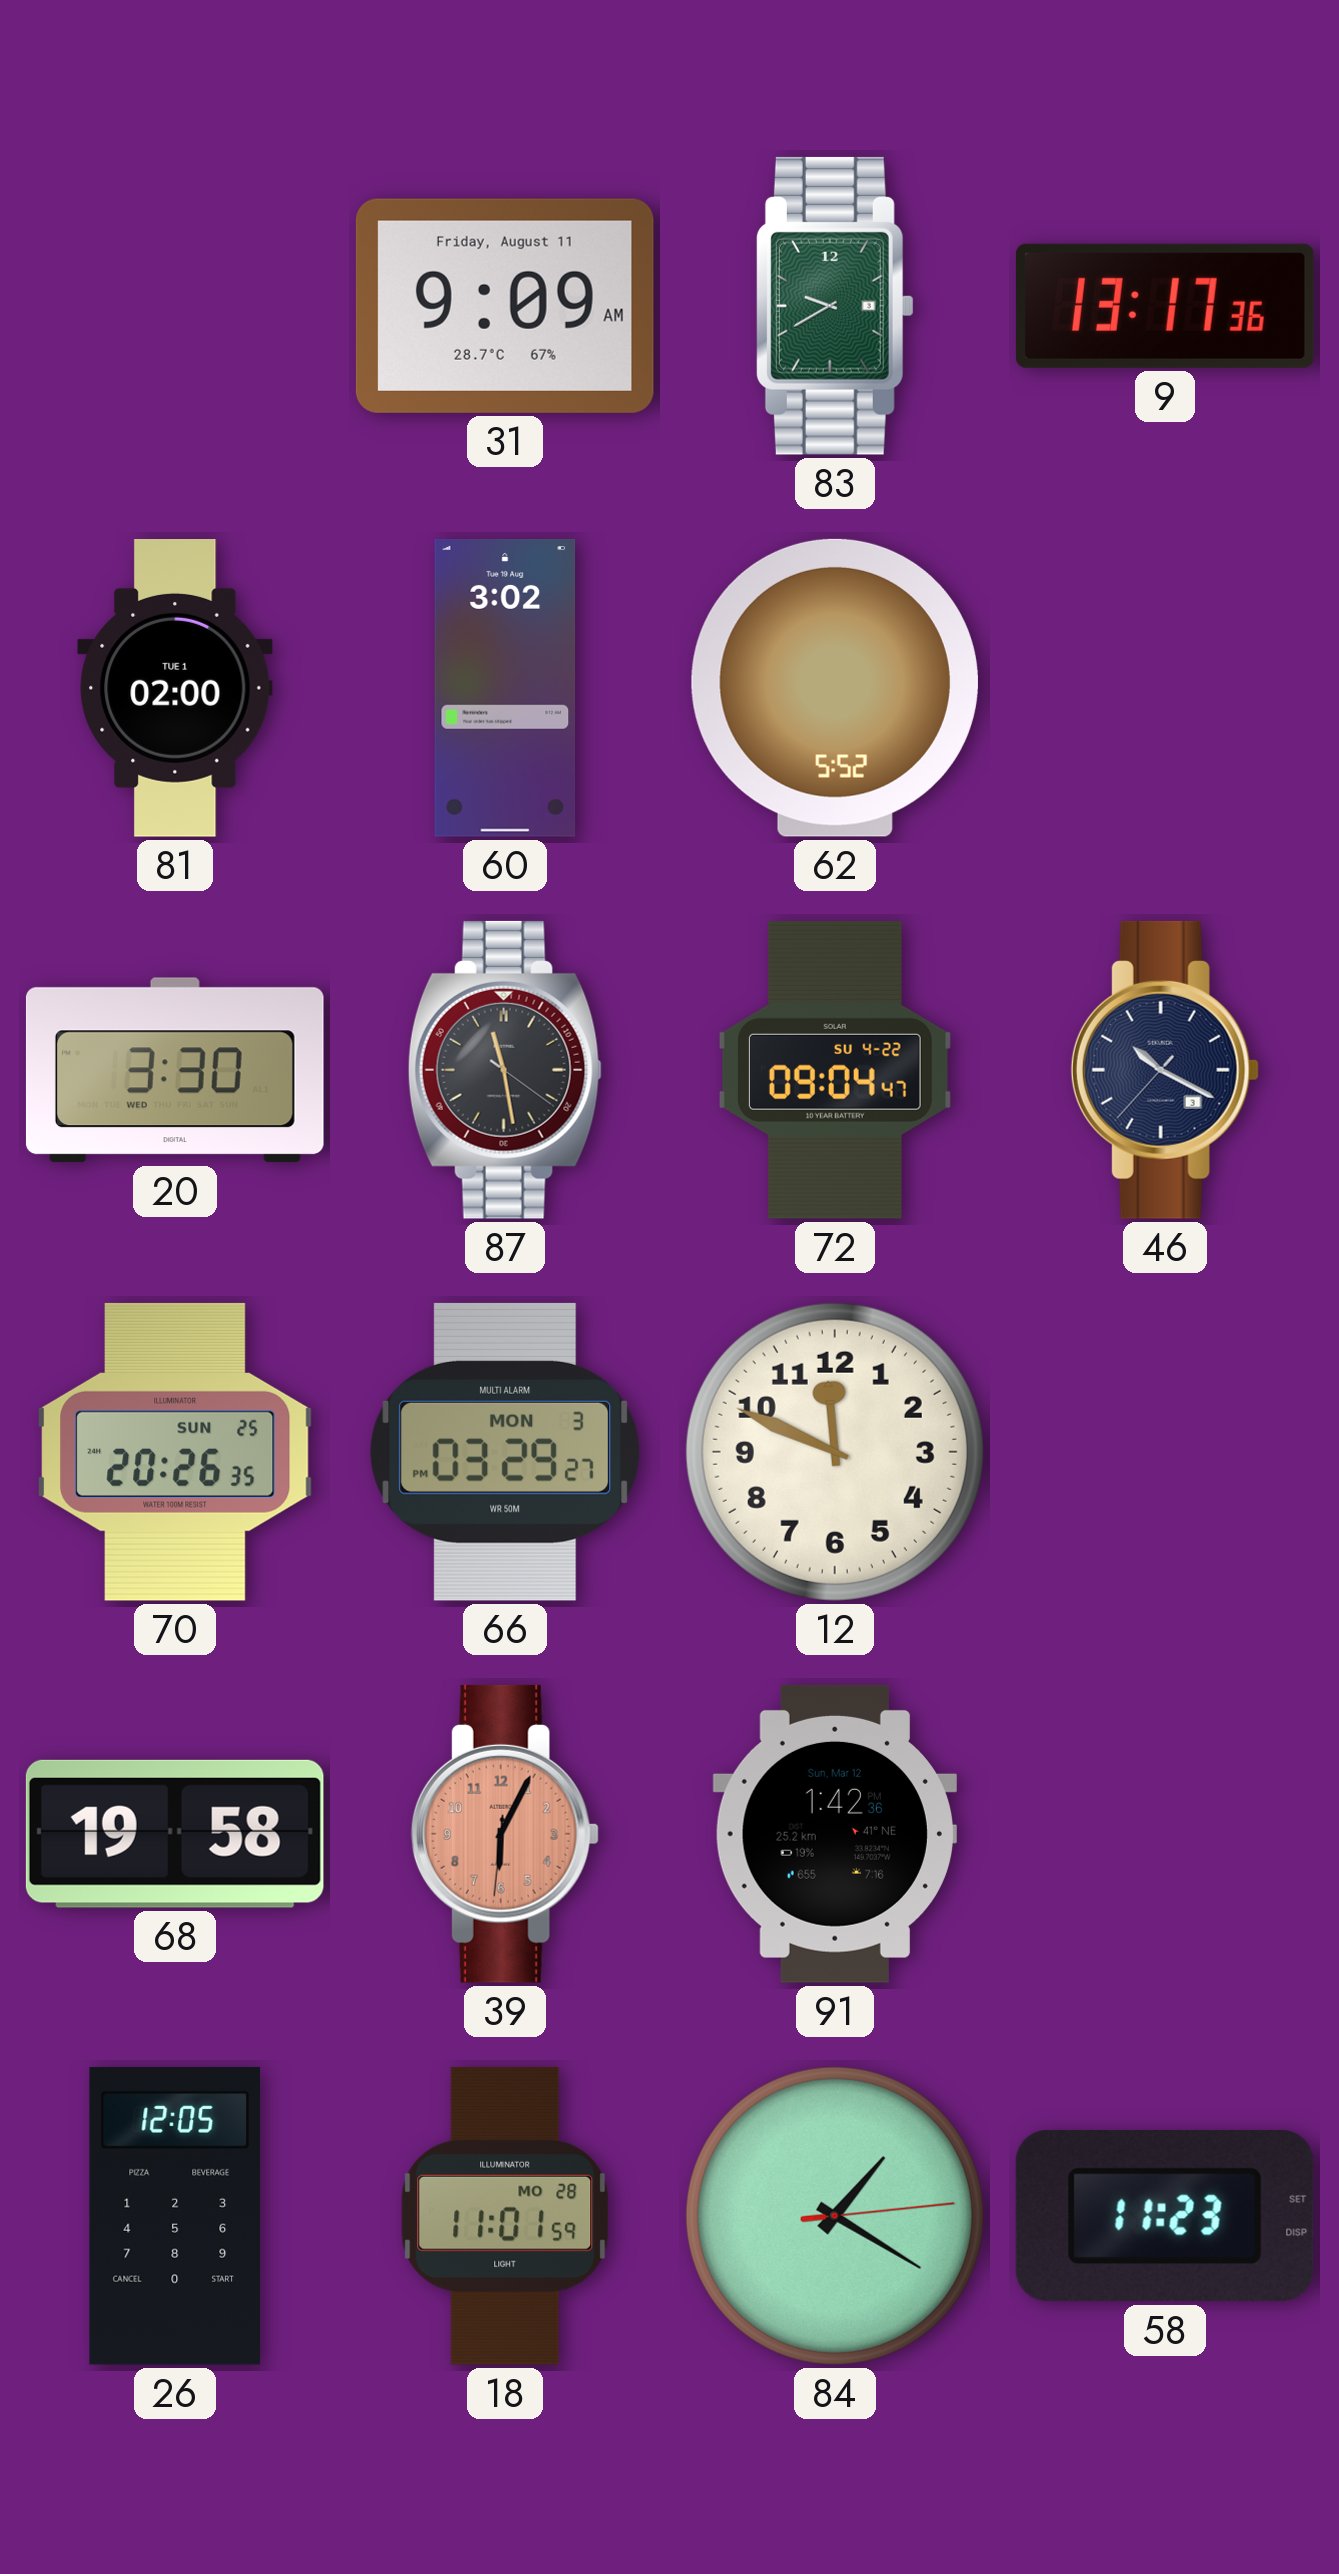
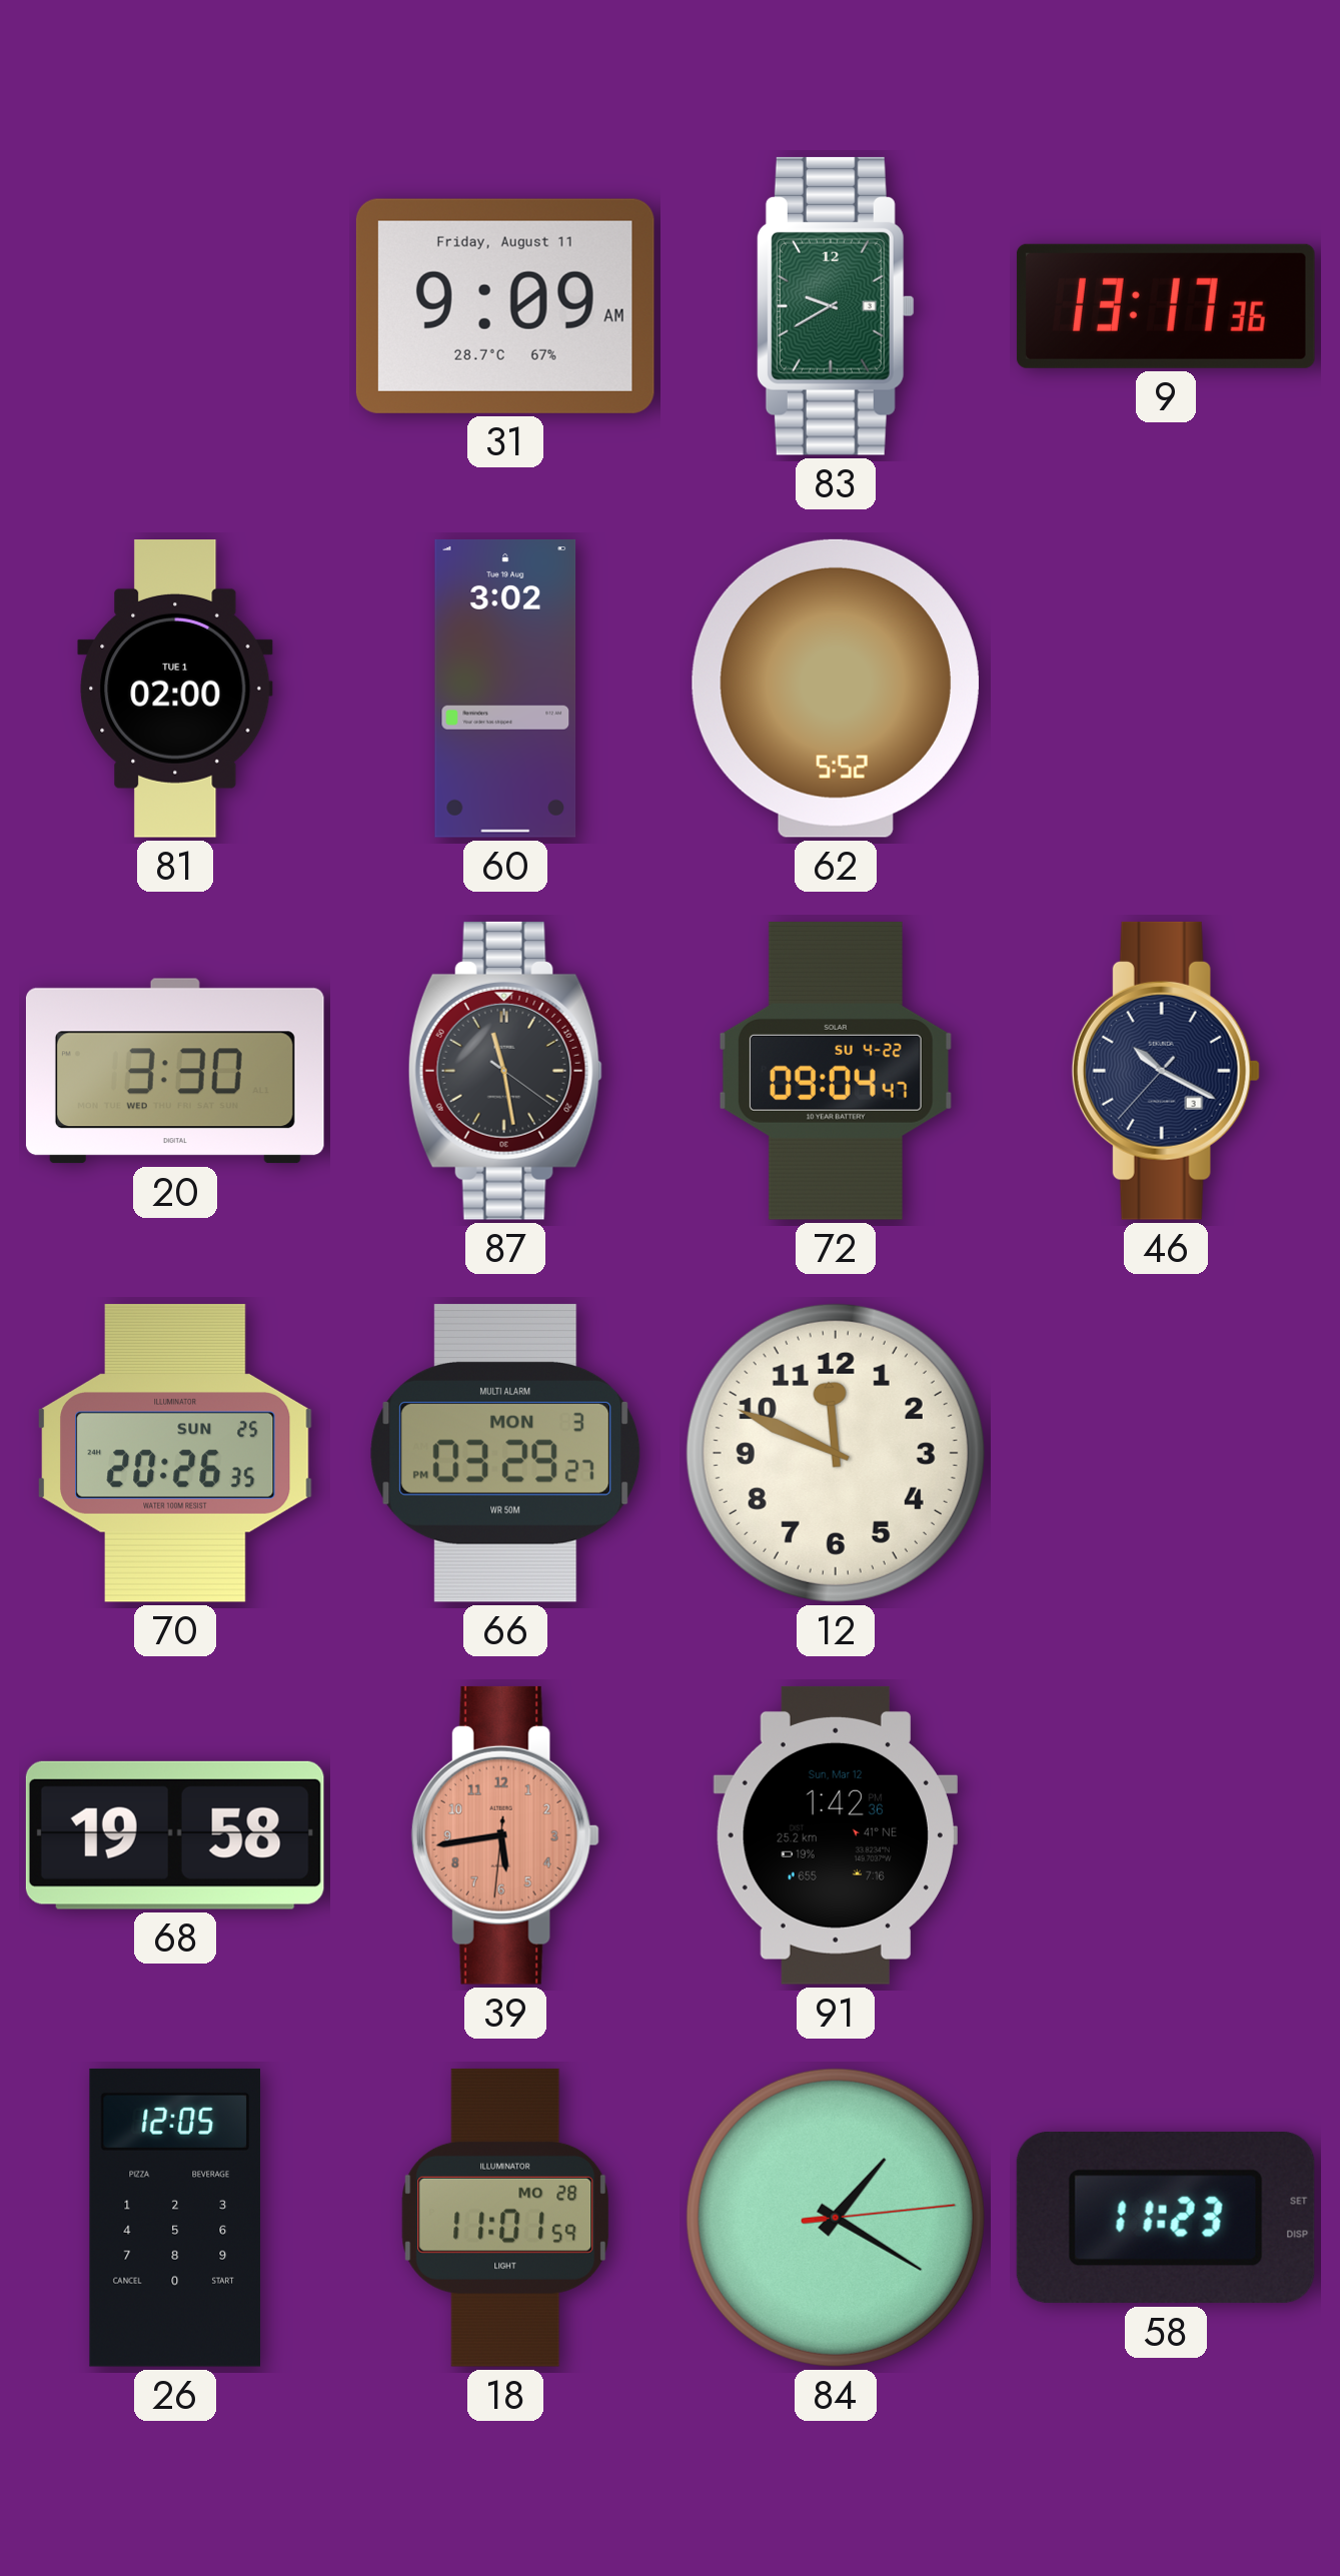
39: 6:04 -> 5:43 (505, 1835)
